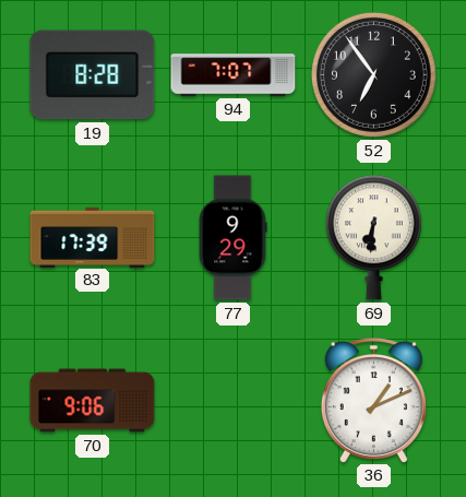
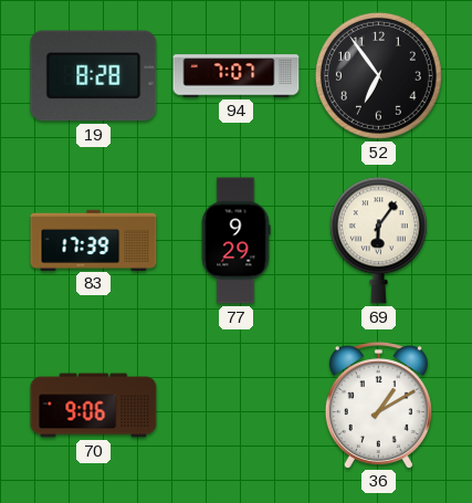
69: 6:31 -> 6:06 (378, 241)
36: 1:11 -> 1:10 (378, 405)
